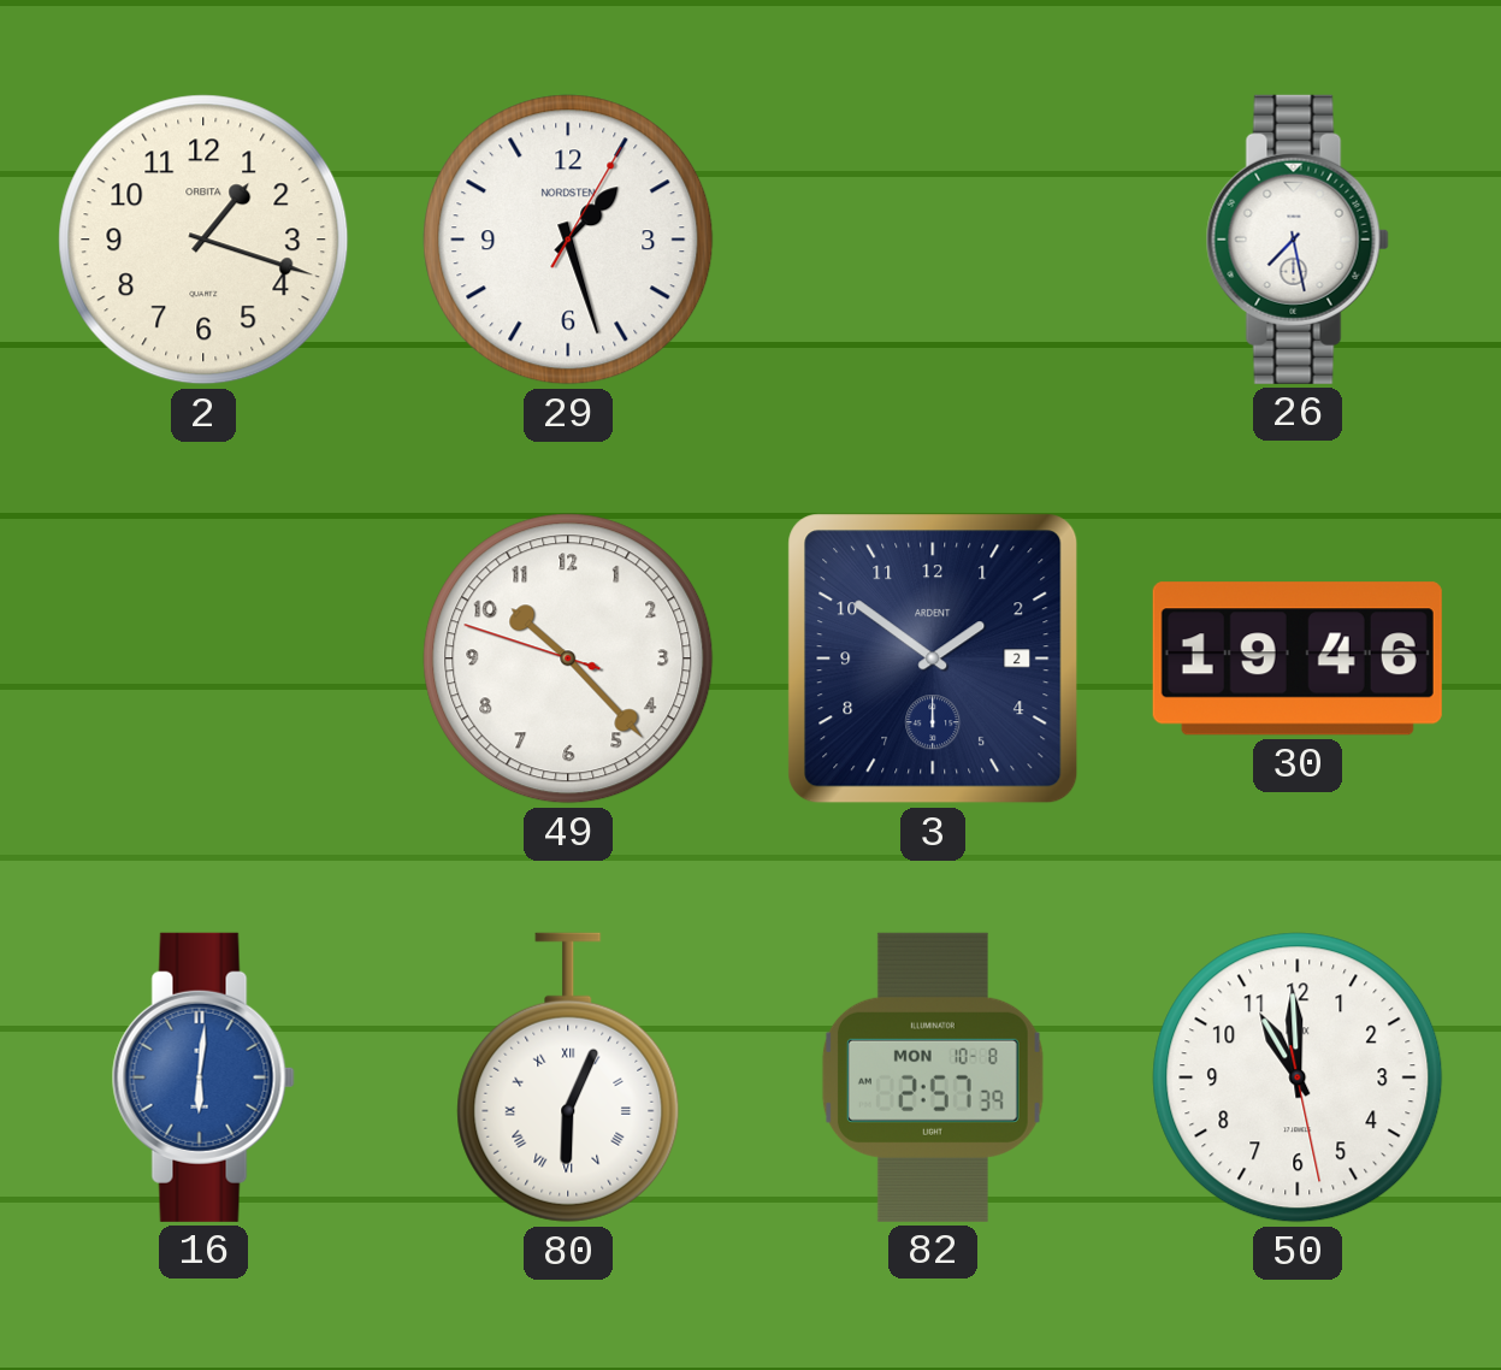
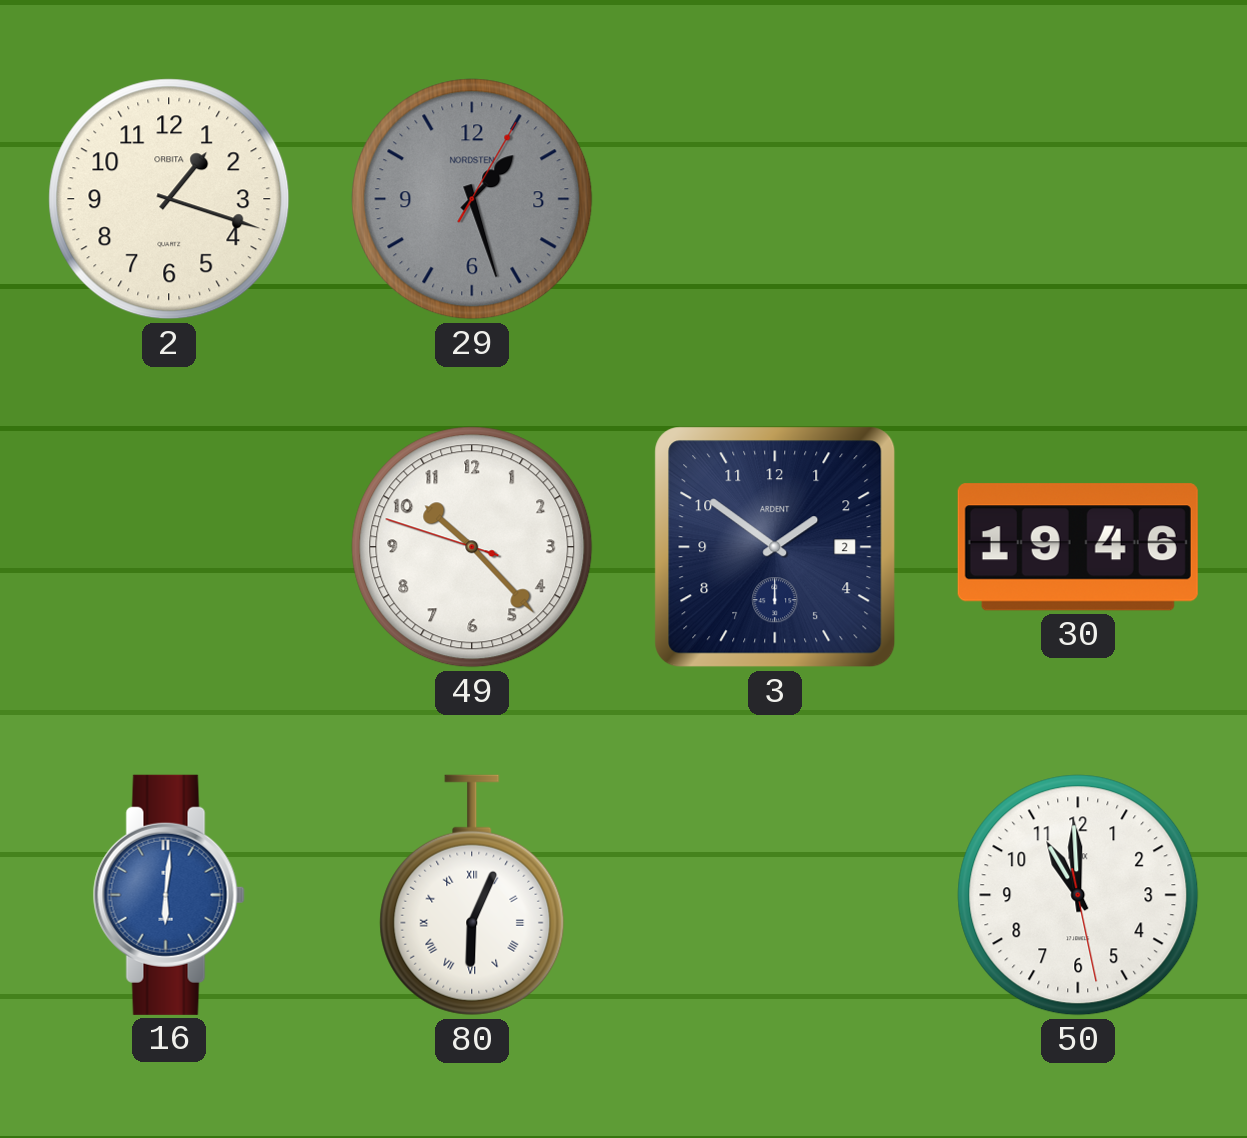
29 dial: white -> grey (472, 199)
26: 7:28 -> none (1298, 240)
82: 2:57 -> none (933, 1077)
